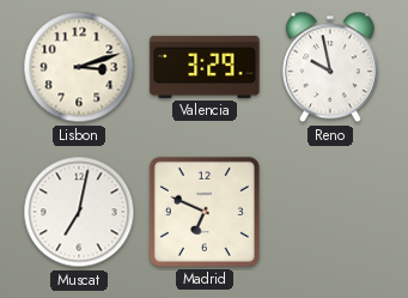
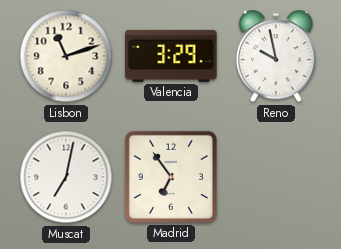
Lisbon: 3:12 -> 11:12 (66, 56)
Madrid: 6:49 -> 6:54 (171, 177)
